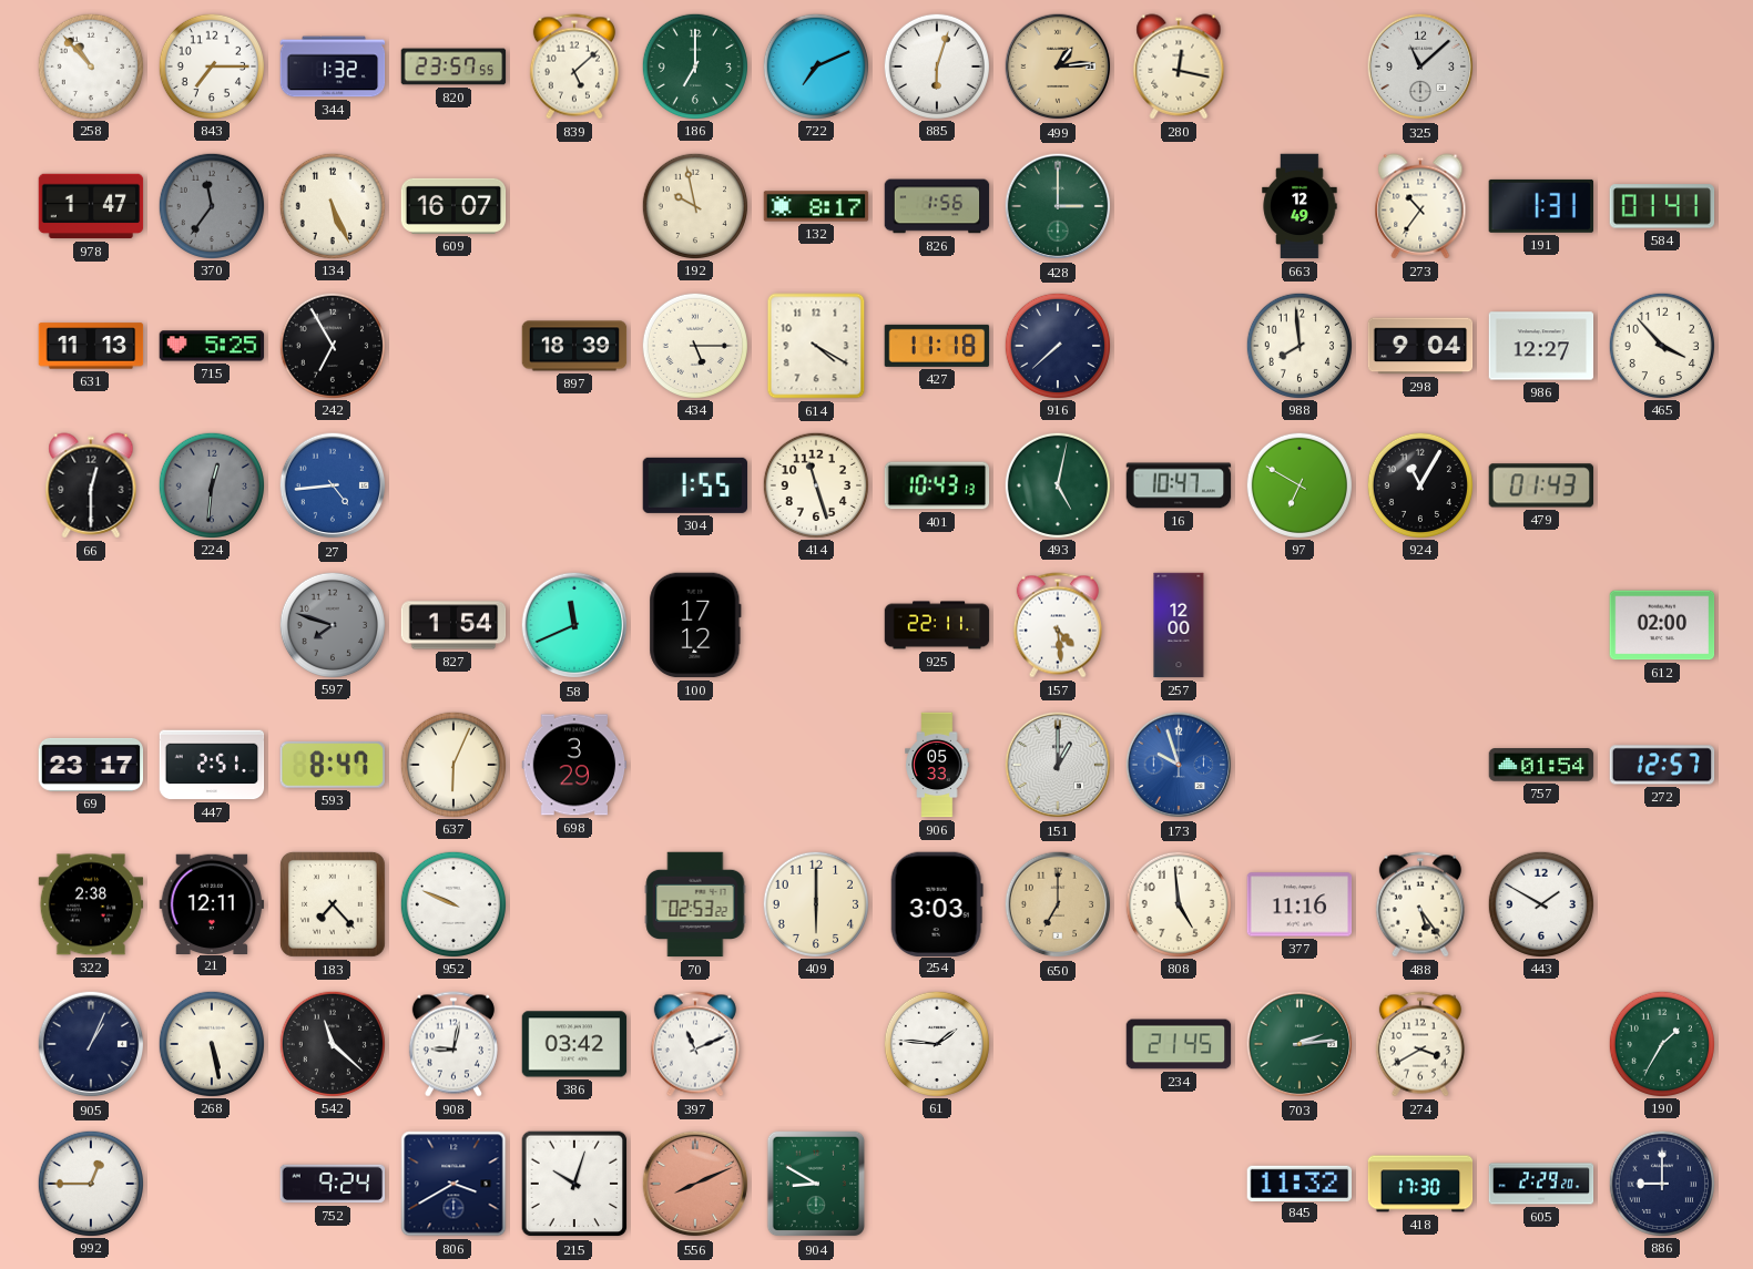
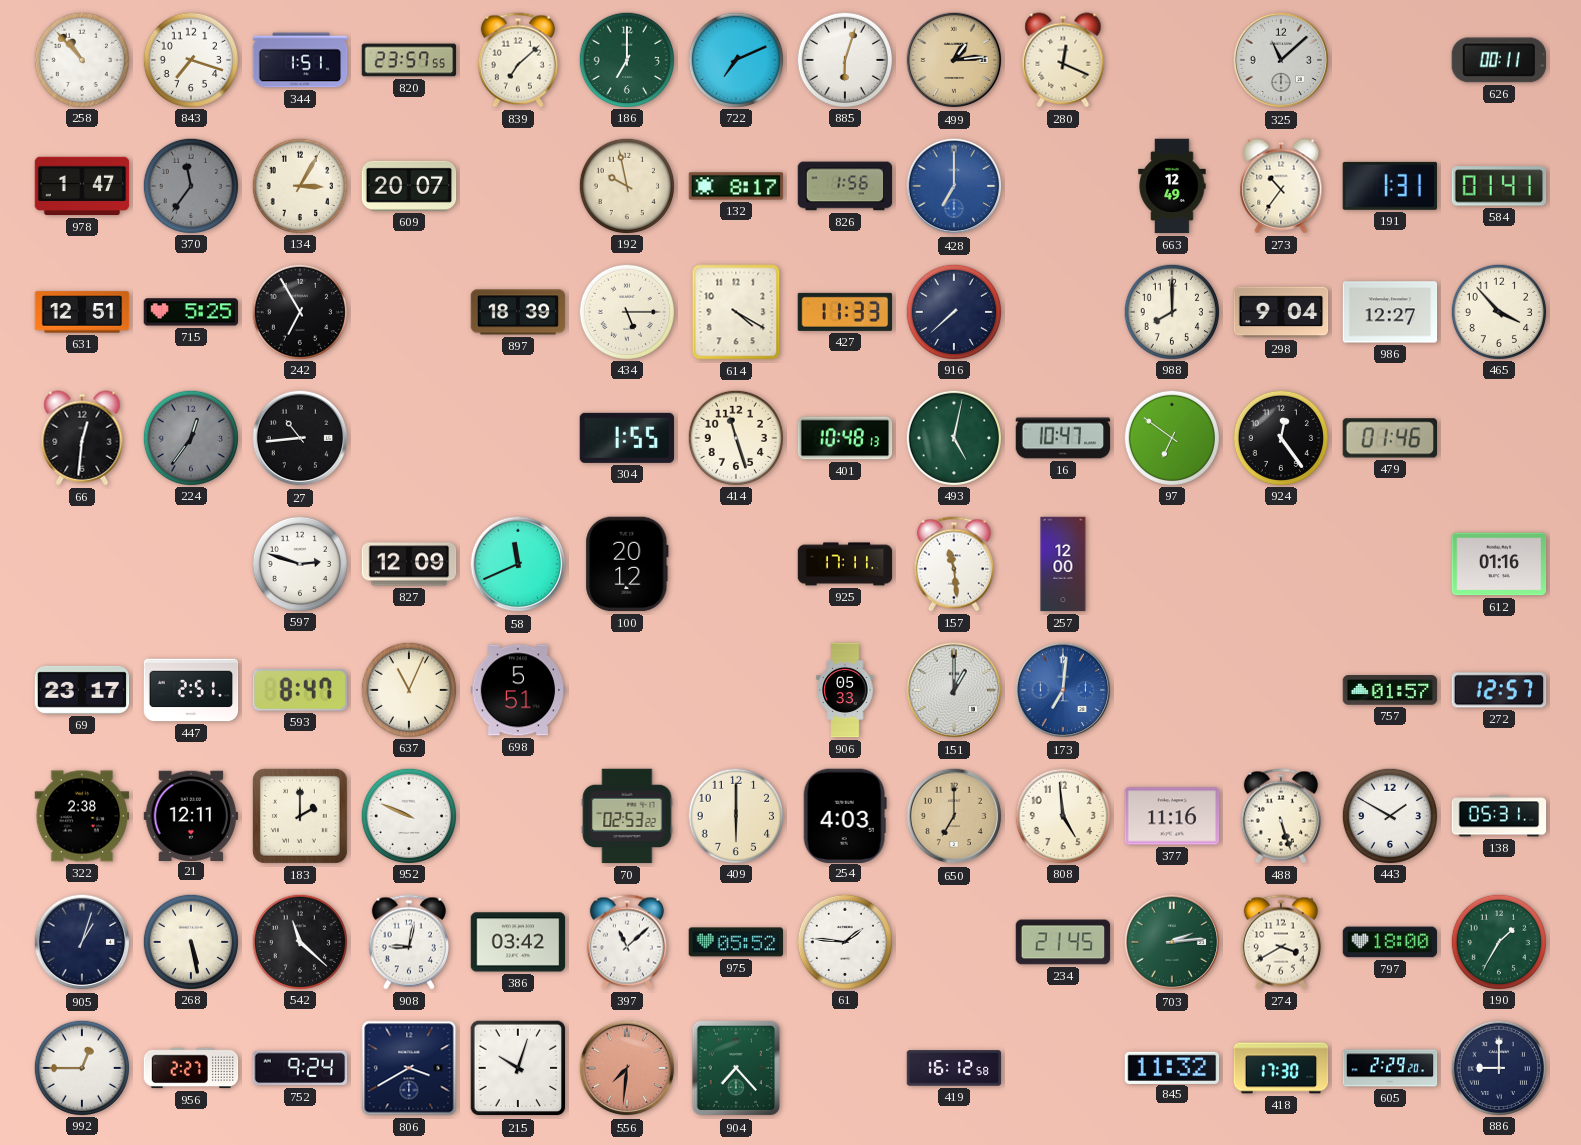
843: 7:15 -> 7:18 (190, 59)
344: 1:32 -> 1:51 (300, 60)
839: 5:08 -> 7:08 (518, 60)
280: 12:17 -> 12:19 (1063, 60)
626: none -> 00:11 (1498, 60)
134: 5:26 -> 3:05 (299, 185)
609: 16:07 -> 20:07 (409, 186)
428: 3:00 -> 7:00 (954, 186)
428 dial: green -> blue (954, 186)
631: 11:13 -> 12:51 (82, 312)
427: 11:18 -> 11:33 (845, 312)
988: 7:59 -> 8:00 (1171, 311)
66: 12:30 -> 12:31 (82, 438)
224: 12:31 -> 12:36 (190, 437)
27: 4:44 -> 10:44 (300, 438)
27 dial: blue -> black (300, 438)
401: 10:43 -> 10:48 (845, 438)
97: 6:50 -> 6:51 (1171, 437)
924: 11:05 -> 12:24 (1280, 437)
479: 01:43 -> 01:46 (1390, 438)
597: 7:48 -> 2:48 (299, 563)
597 dial: grey -> white (299, 563)
827: 1:54 -> 12:09 (409, 564)
100: 17:12 -> 20:12 (627, 564)
925: 22:11 -> 17:11 (845, 564)
157: 4:29 -> 11:29 (954, 564)
612: 02:00 -> 01:16 (1499, 564)
637: 6:04 -> 11:04 (408, 689)
698: 3:29 -> 5:51 (518, 690)
173: 9:57 -> 7:01 (1063, 690)
757: 01:54 -> 01:57 (1390, 690)
183: 7:23 -> 2:00 (300, 816)
254: 3:03 -> 4:03 (845, 815)
488: 5:24 -> 5:27 (1281, 816)
138: none -> 05:31 (1499, 816)
905: 1:04 -> 1:03 (82, 942)
397: 11:11 -> 11:08 (627, 942)
975: none -> 05:52 (736, 942)
797: none -> 18:00 (1390, 942)
956: none -> 2:27 (191, 1068)
556: 8:11 -> 7:31 (627, 1068)
904: 8:50 -> 7:23 (736, 1068)
419: none -> 16:12 (954, 1068)
